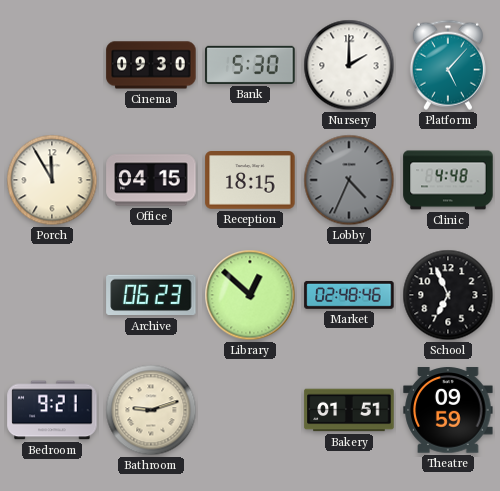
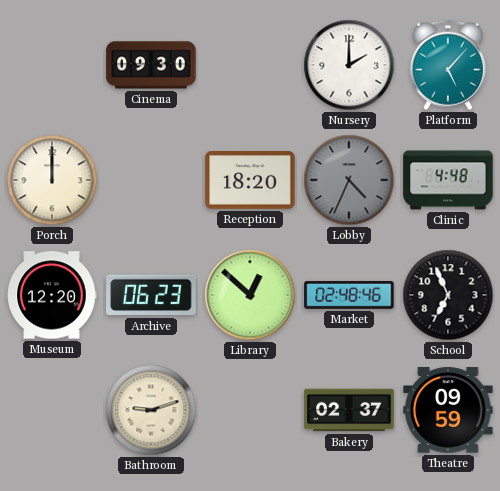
Bank: 5:30 -> none (250, 65)
Porch: 11:55 -> 12:00 (52, 180)
Office: 04:15 -> none (151, 180)
Reception: 18:15 -> 18:20 (250, 181)
Museum: none -> 12:20 (52, 295)
Bedroom: 9:21 -> none (52, 410)
Bakery: 01:51 -> 02:37 (349, 410)
